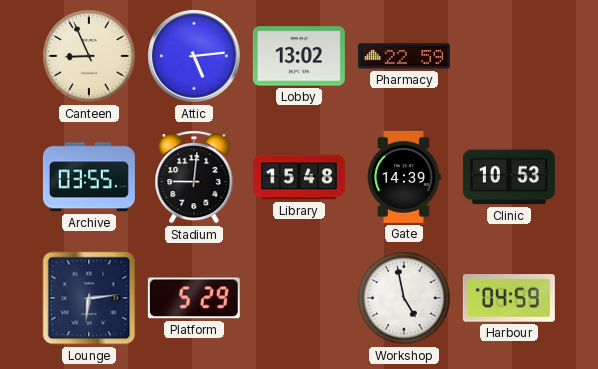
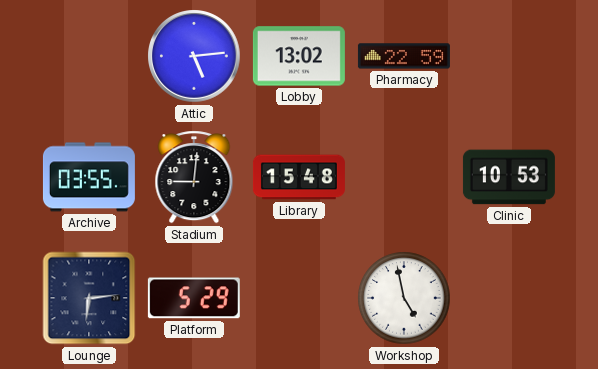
Canteen: 8:56 -> none (89, 56)
Gate: 14:39 -> none (404, 177)
Harbour: 04:59 -> none (509, 298)
